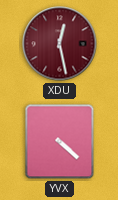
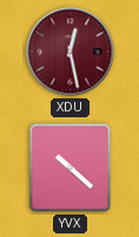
YVX: 4:22 -> 10:22 (71, 168)
